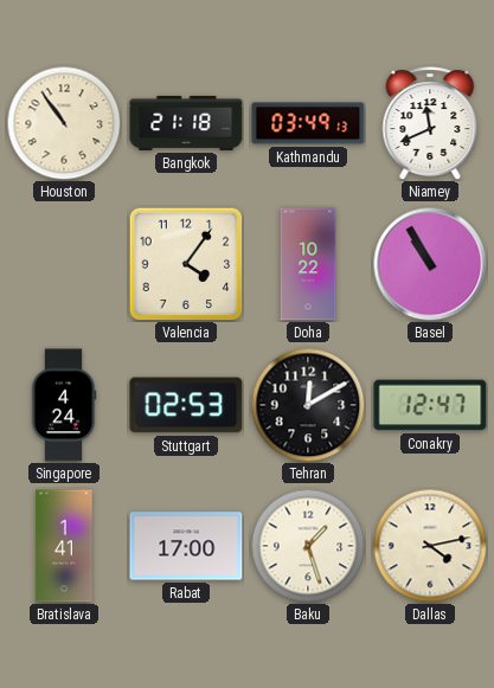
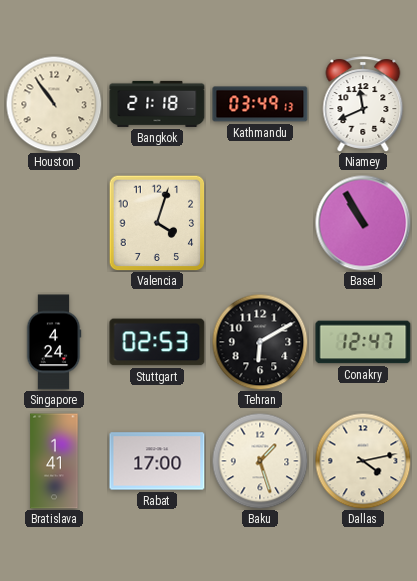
Valencia: 4:06 -> 4:03 (157, 223)
Doha: 10:22 -> none (308, 264)
Tehran: 12:10 -> 6:10 (260, 342)
